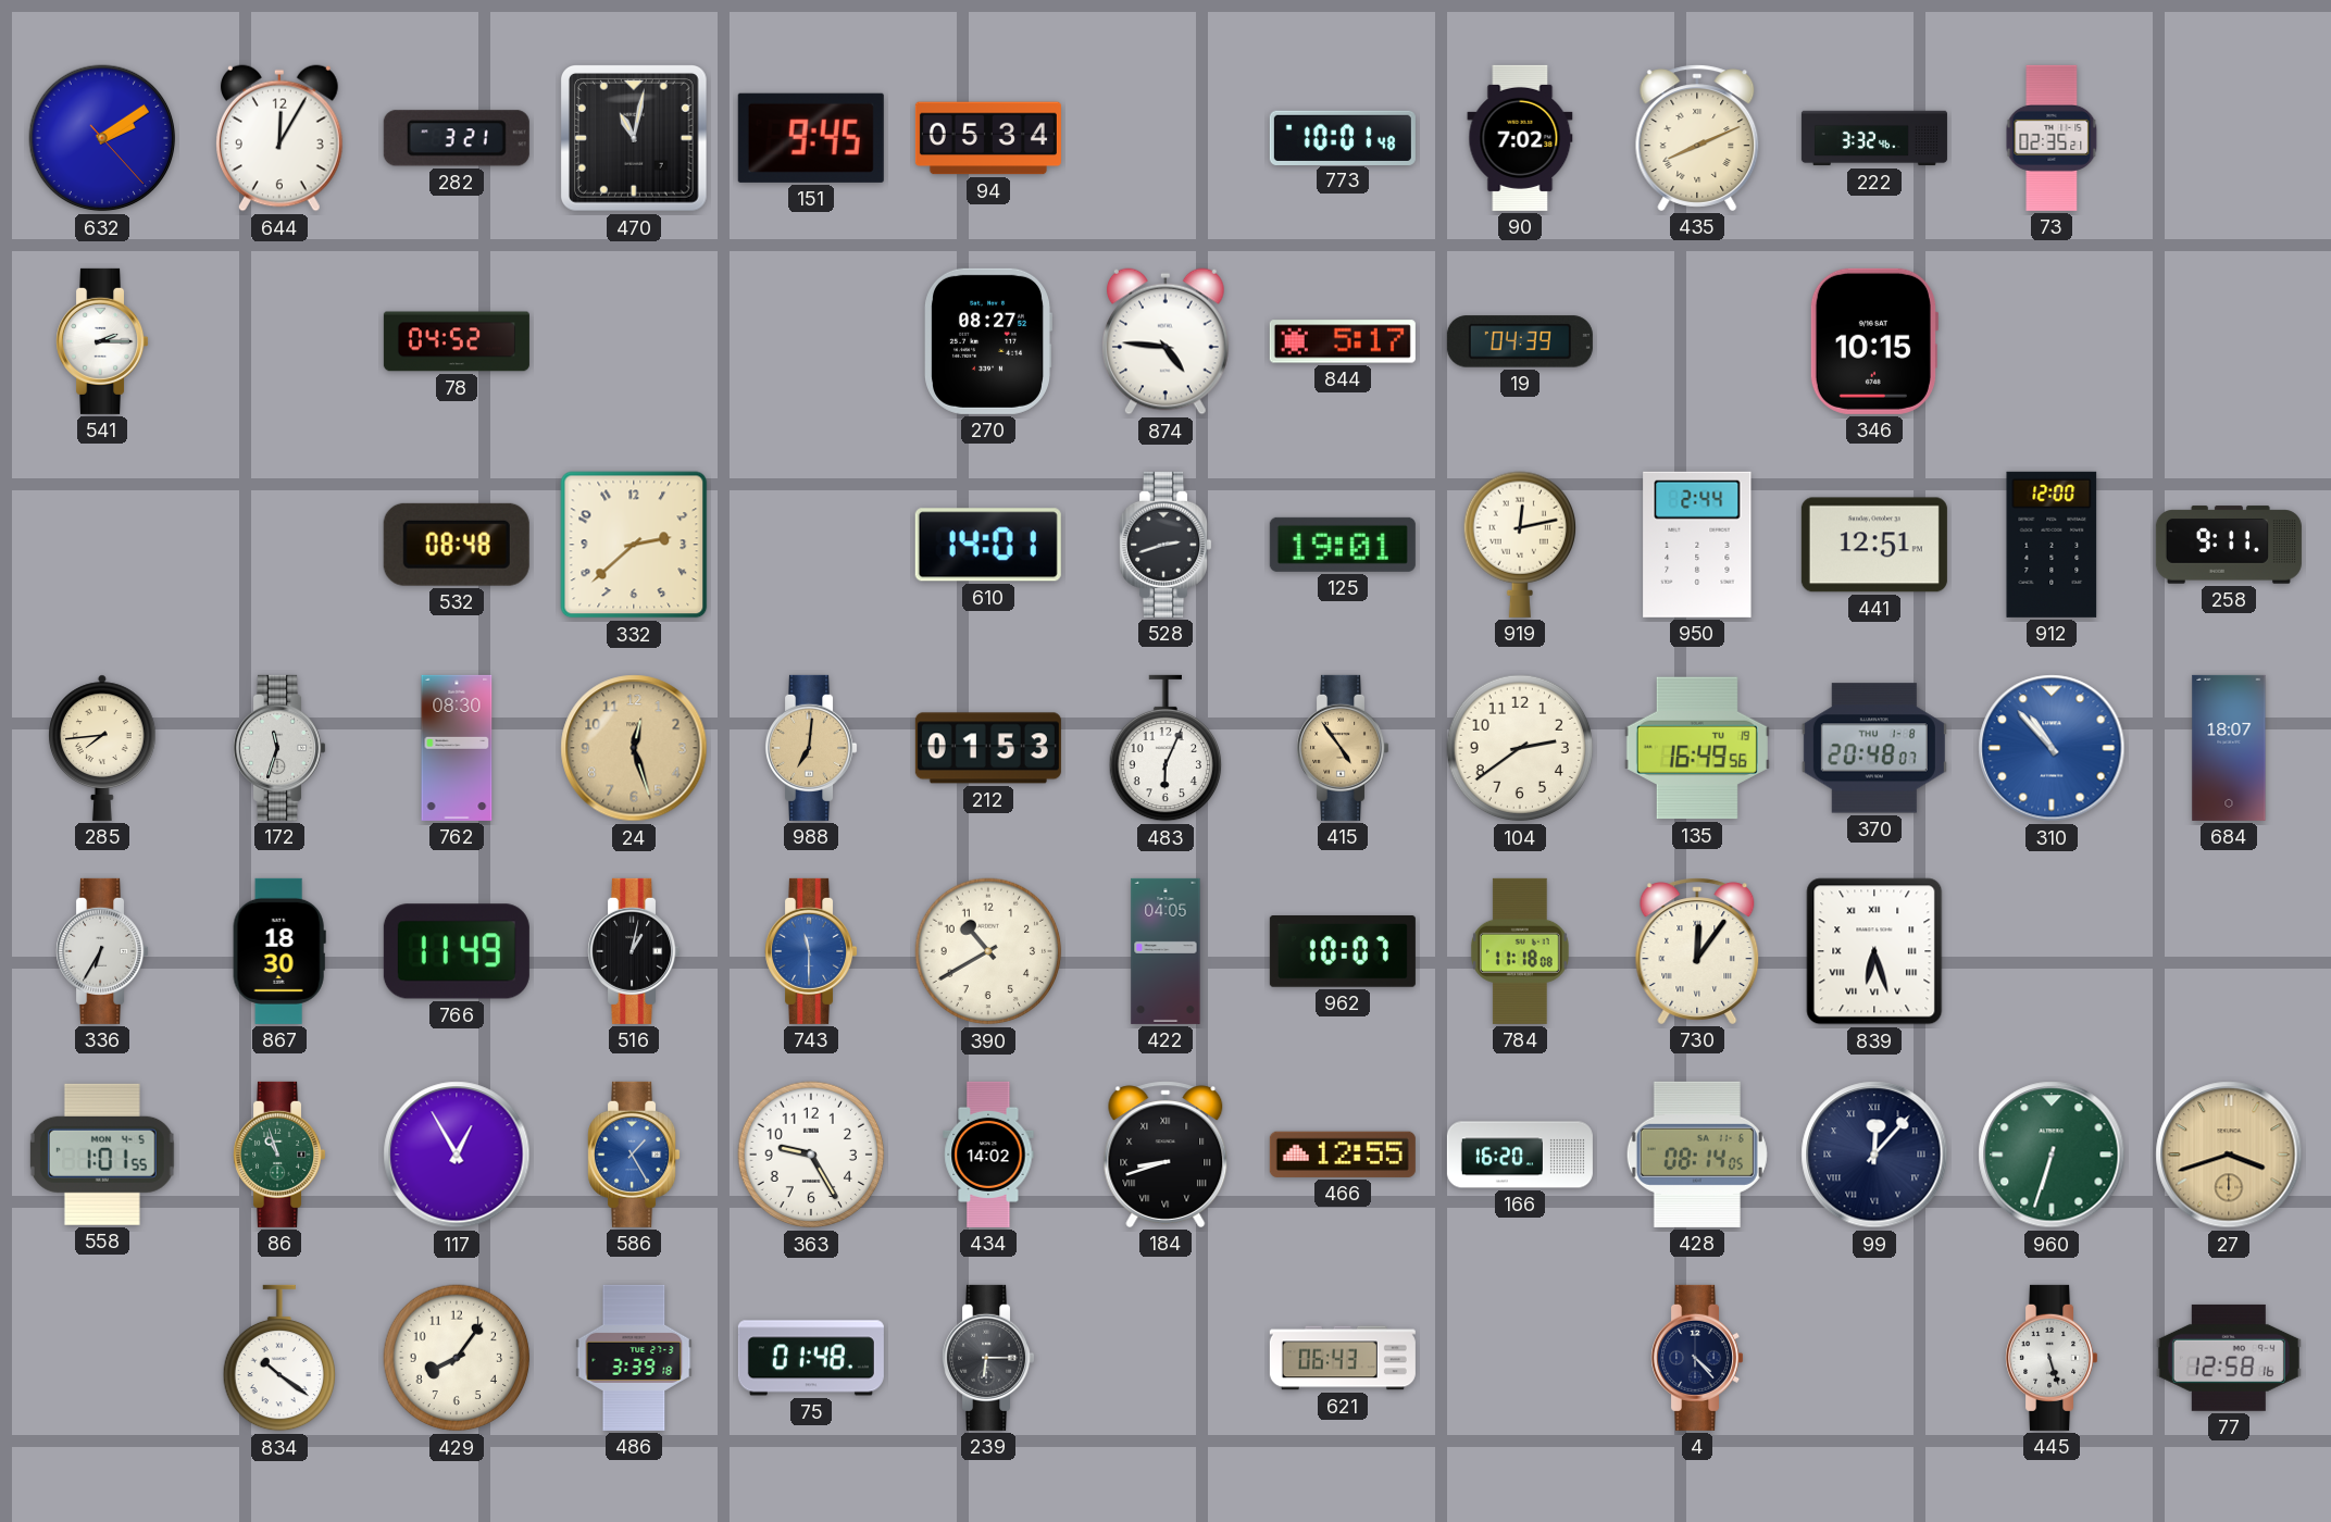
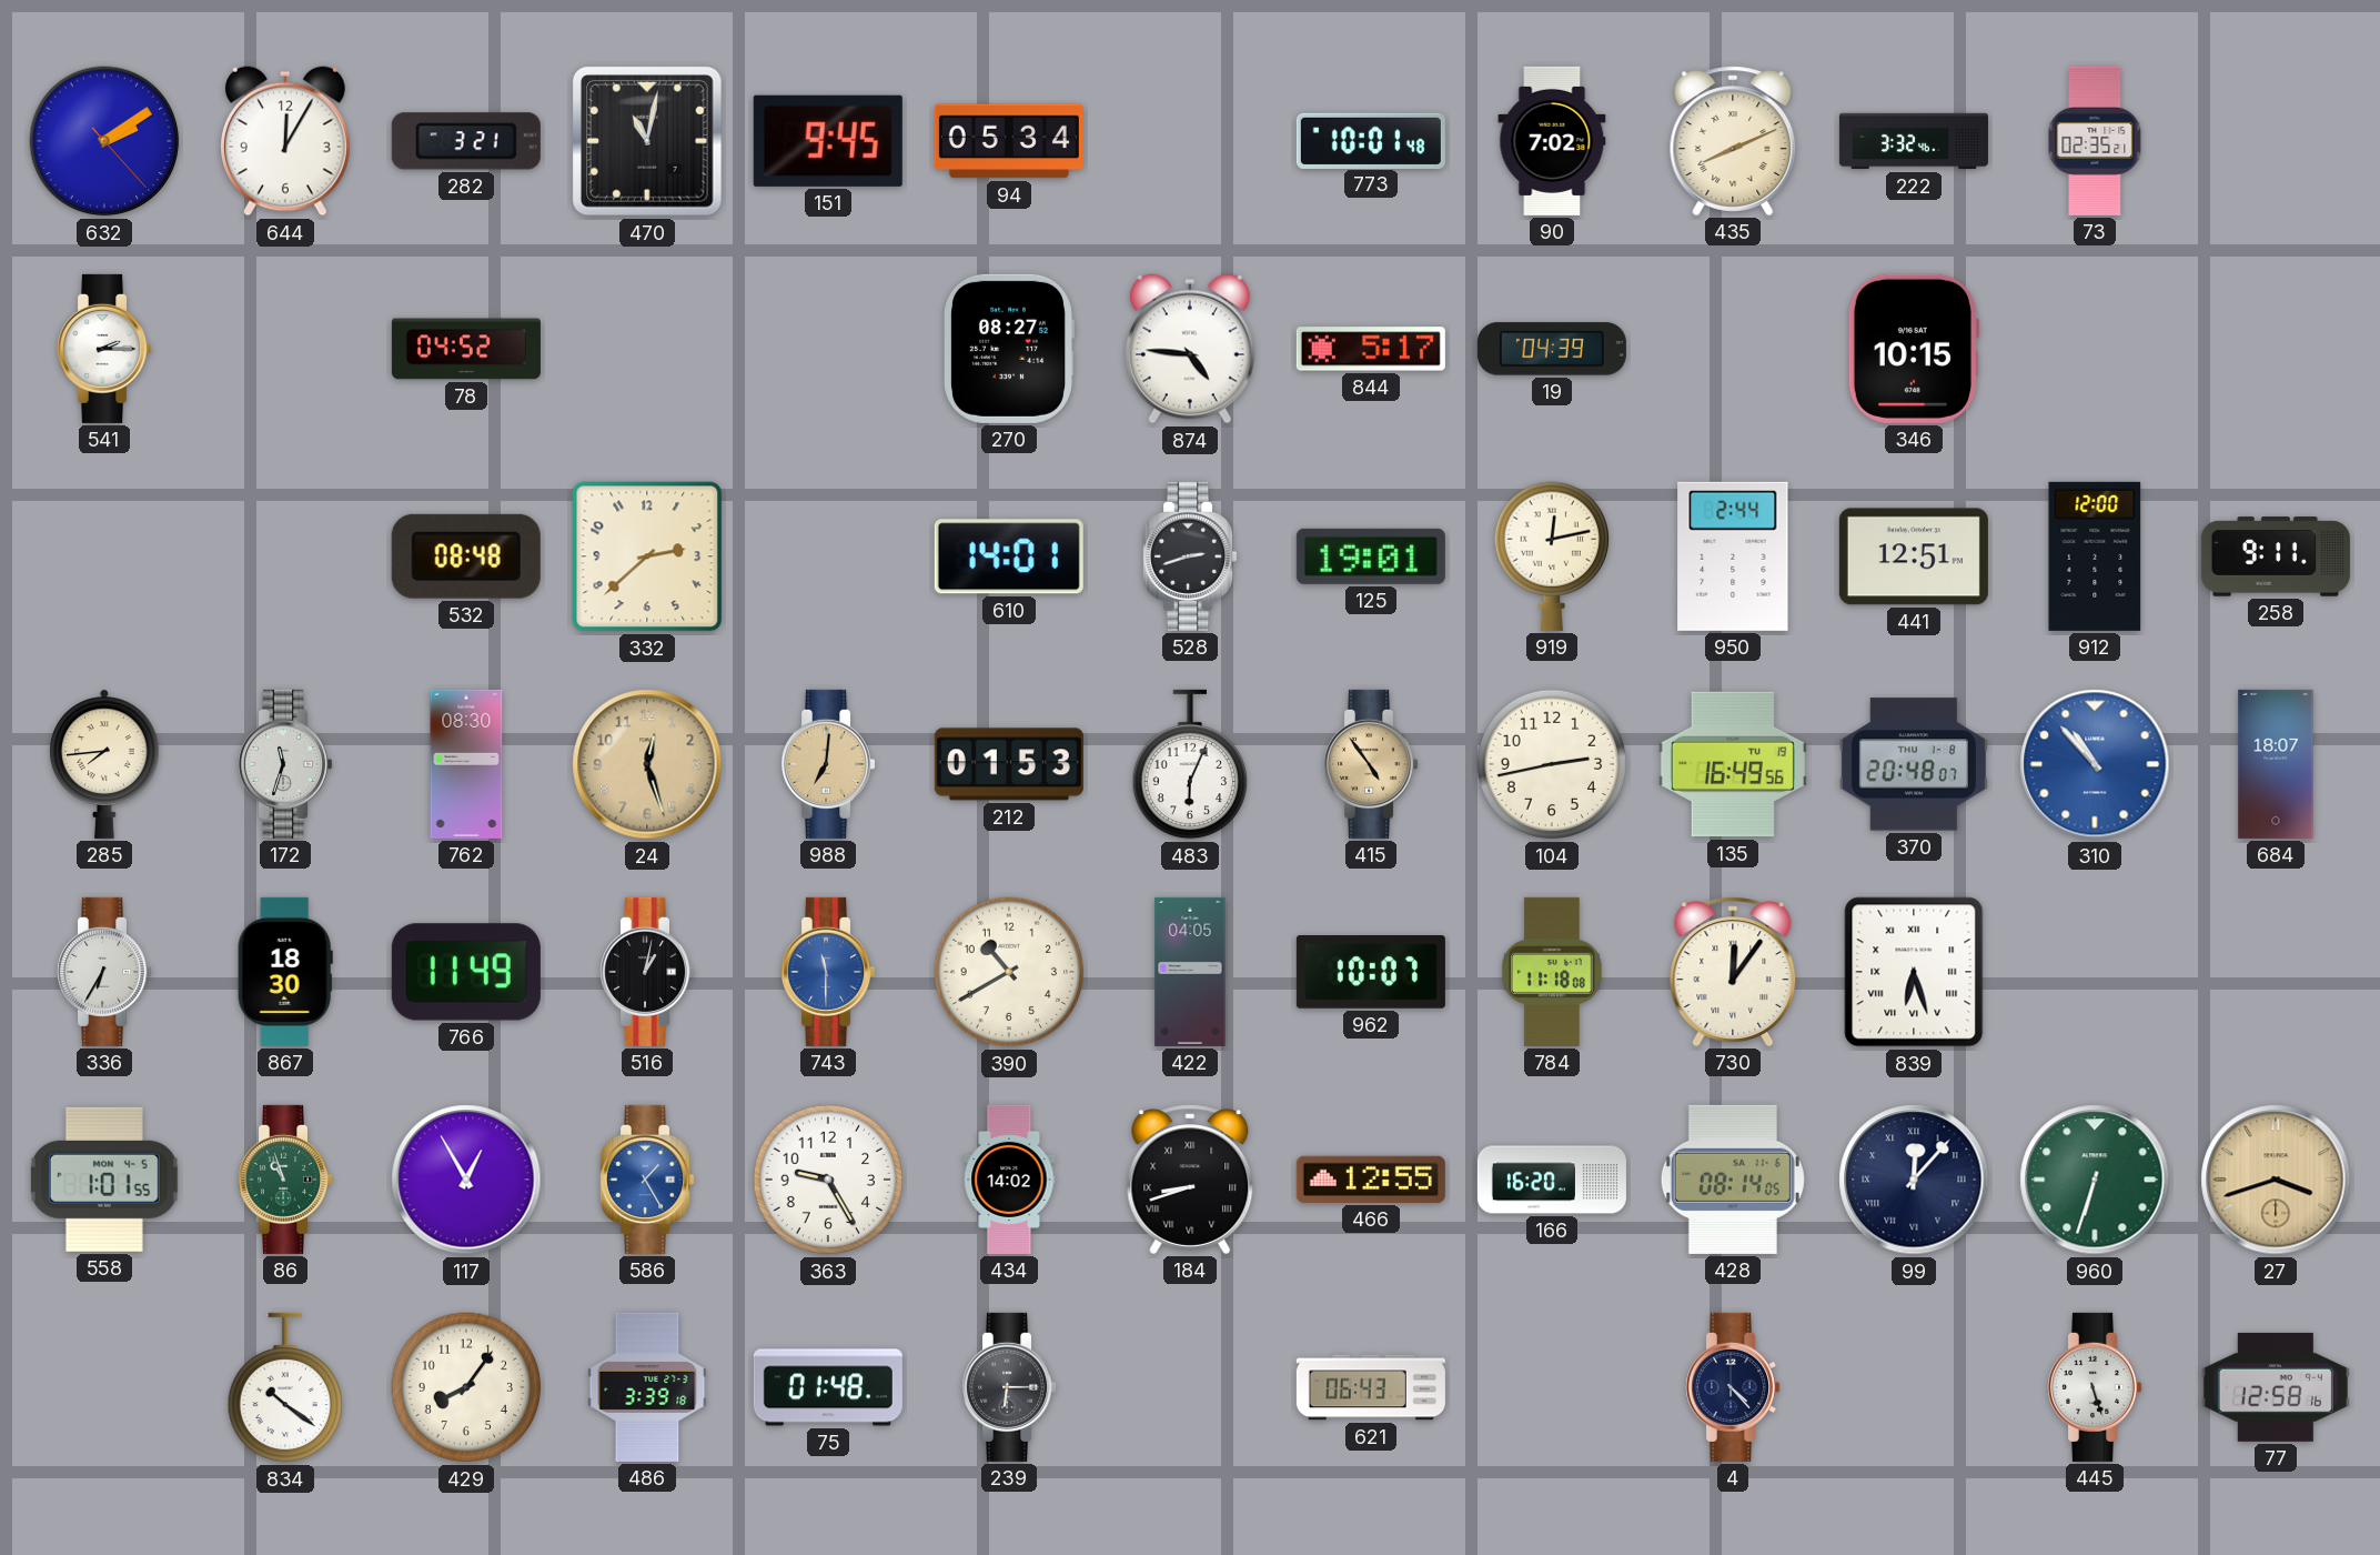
104: 2:39 -> 2:43 (1552, 764)
